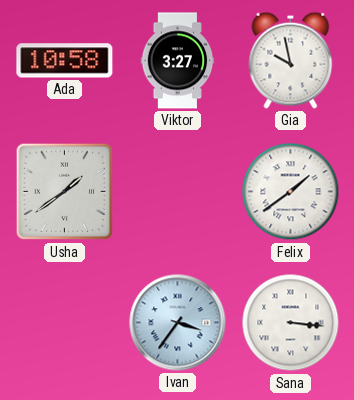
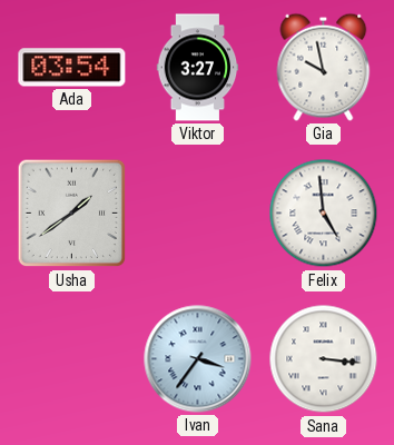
Ada: 10:58 -> 03:54 (72, 68)
Felix: 1:39 -> 4:59 (324, 214)
